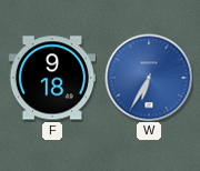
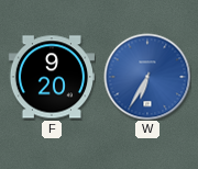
F: 9:18 -> 9:20 (51, 77)
